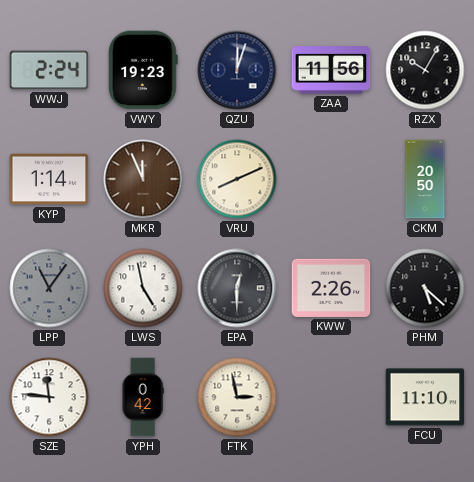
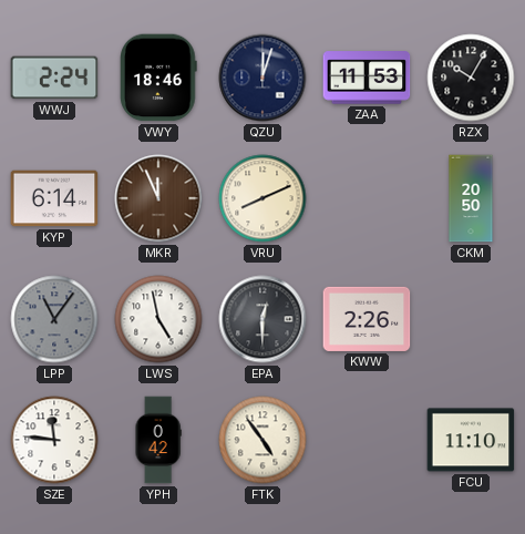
VWY: 19:23 -> 18:46 (159, 78)
ZAA: 11:56 -> 11:53 (367, 78)
KYP: 1:14 -> 6:14 (54, 198)
PHM: 5:22 -> none (425, 288)
FTK: 2:58 -> 4:54 (262, 440)
